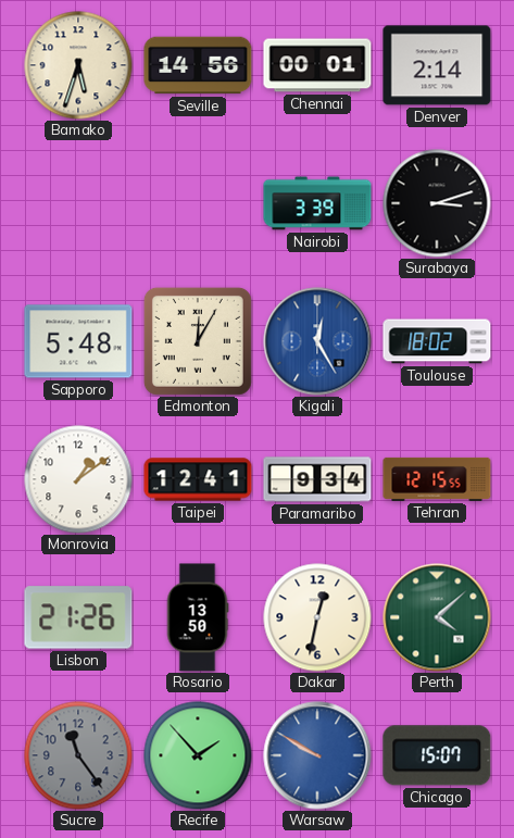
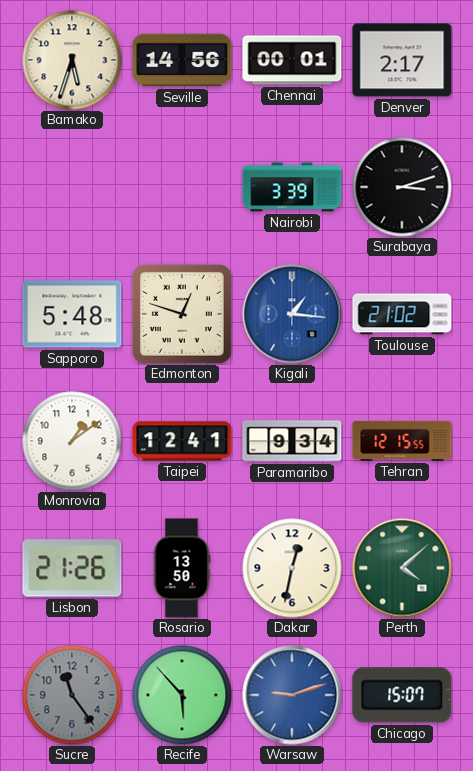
Denver: 2:14 -> 2:17 (402, 60)
Edmonton: 12:05 -> 12:48 (182, 314)
Kigali: 12:25 -> 1:16 (292, 314)
Toulouse: 18:02 -> 21:02 (402, 314)
Recife: 1:53 -> 5:53 (182, 695)
Warsaw: 9:50 -> 9:12 (292, 695)
